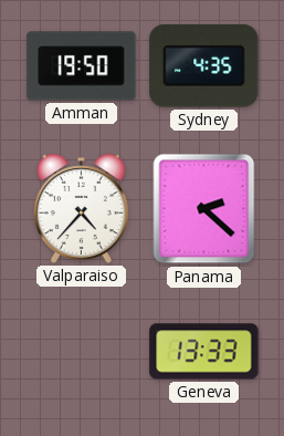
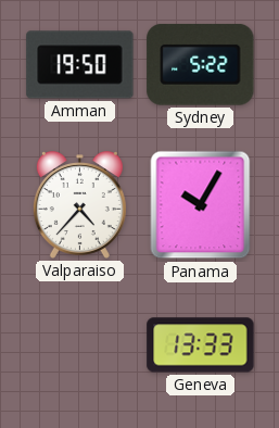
Sydney: 4:35 -> 5:22 (201, 64)
Panama: 2:22 -> 10:05 (201, 205)
